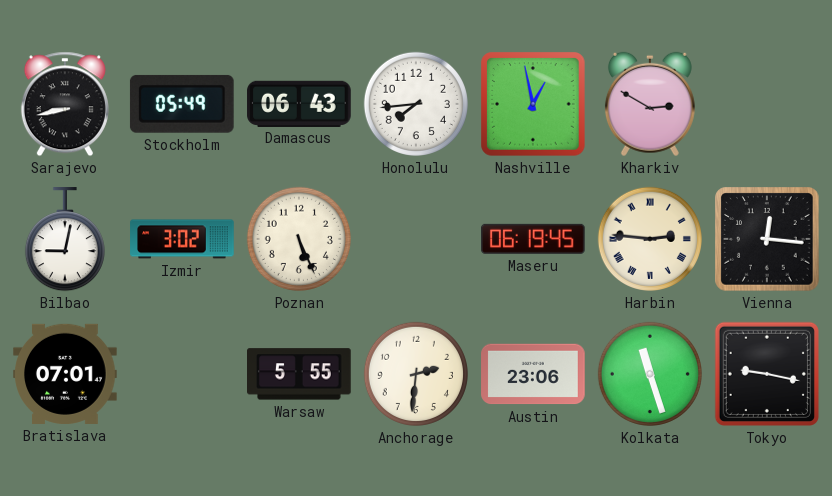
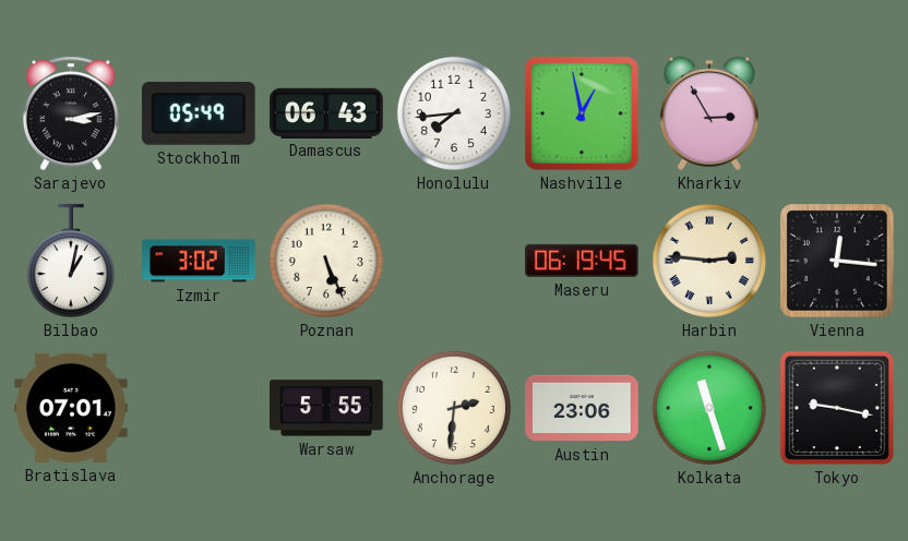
Sarajevo: 8:43 -> 3:13 (71, 113)
Kharkiv: 2:50 -> 2:55 (709, 113)
Bilbao: 9:02 -> 1:02 (71, 262)
